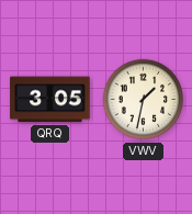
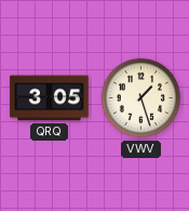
VWV: 1:32 -> 1:27 (141, 98)
